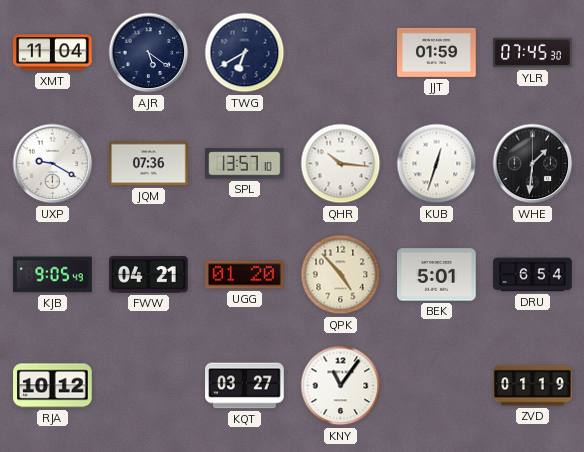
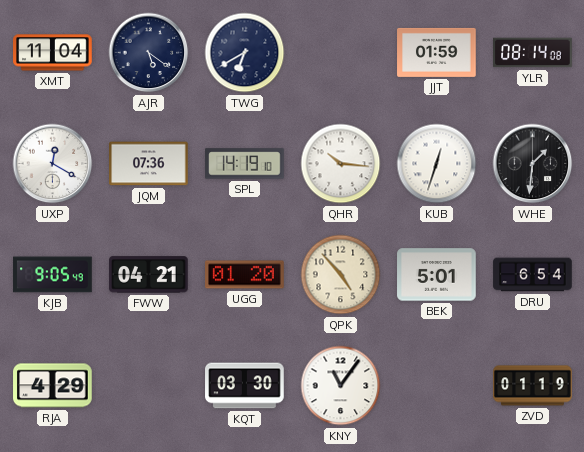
YLR: 07:45 -> 08:14 (533, 53)
UXP: 9:20 -> 12:20 (53, 164)
SPL: 13:57 -> 14:19 (245, 164)
RJA: 10:12 -> 4:29 (53, 386)
KQT: 03:27 -> 03:30 (245, 386)
